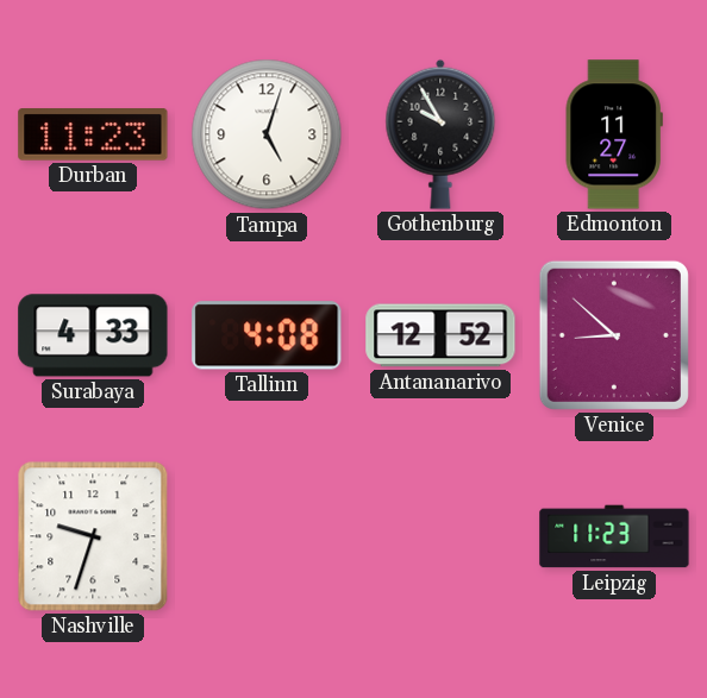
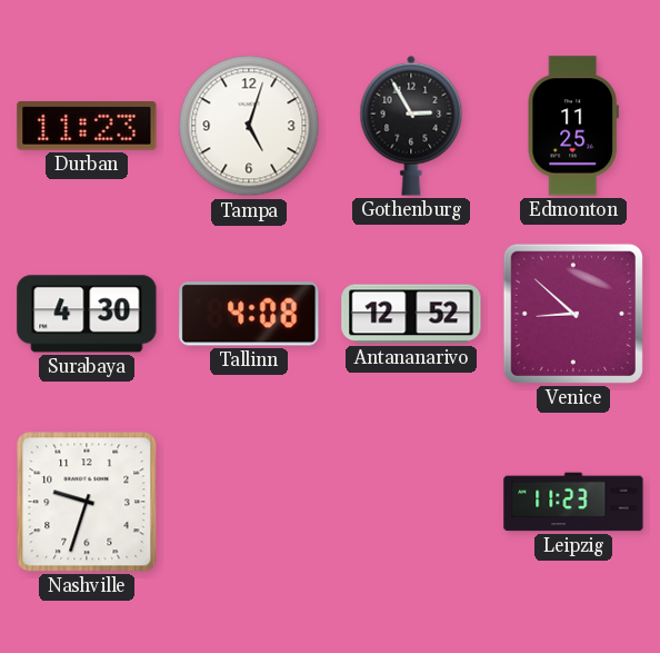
Gothenburg: 9:55 -> 2:55 (411, 126)
Edmonton: 11:27 -> 11:25 (573, 126)
Surabaya: 4:33 -> 4:30 (87, 314)
